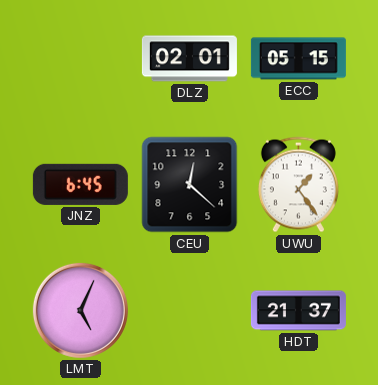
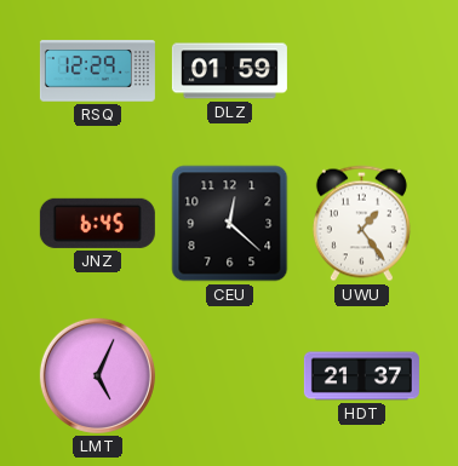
RSQ: none -> 12:29 (97, 71)
DLZ: 02:01 -> 01:59 (229, 71)
ECC: 05:15 -> none (298, 59)
